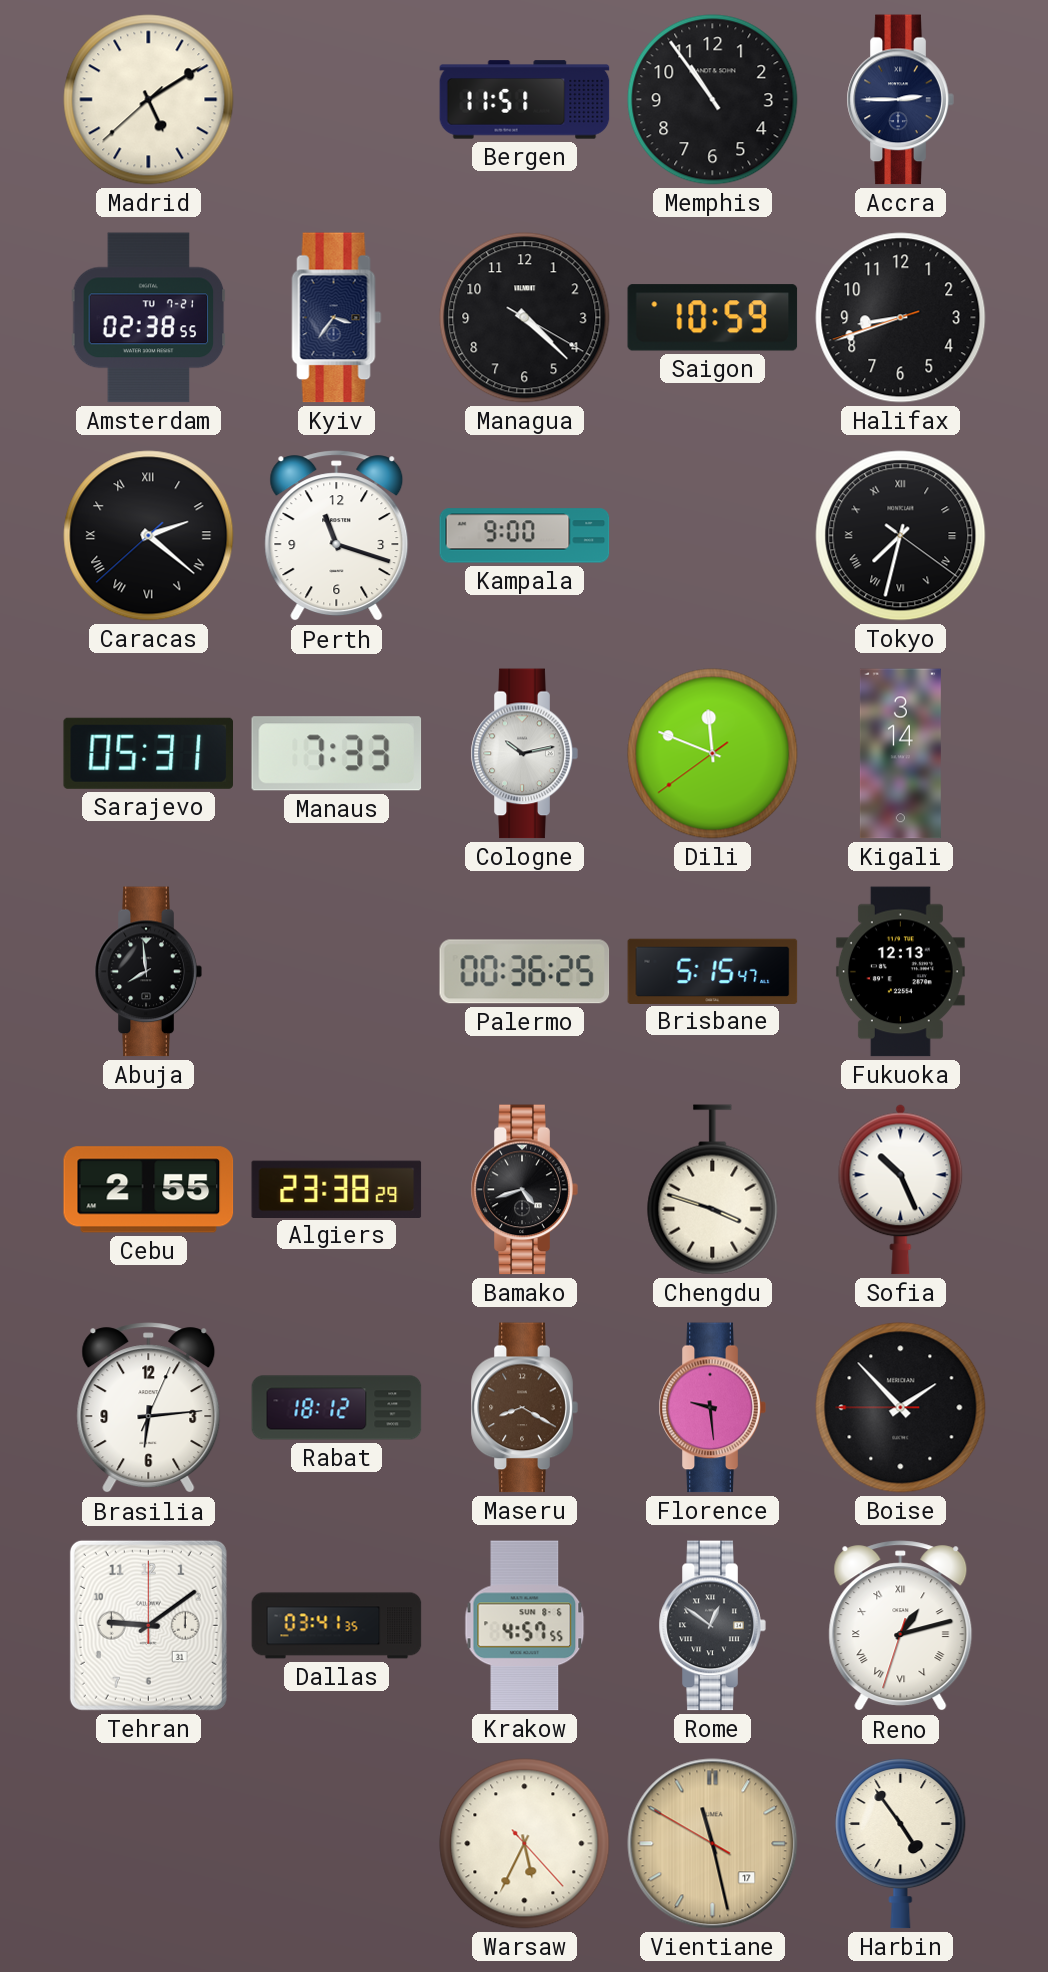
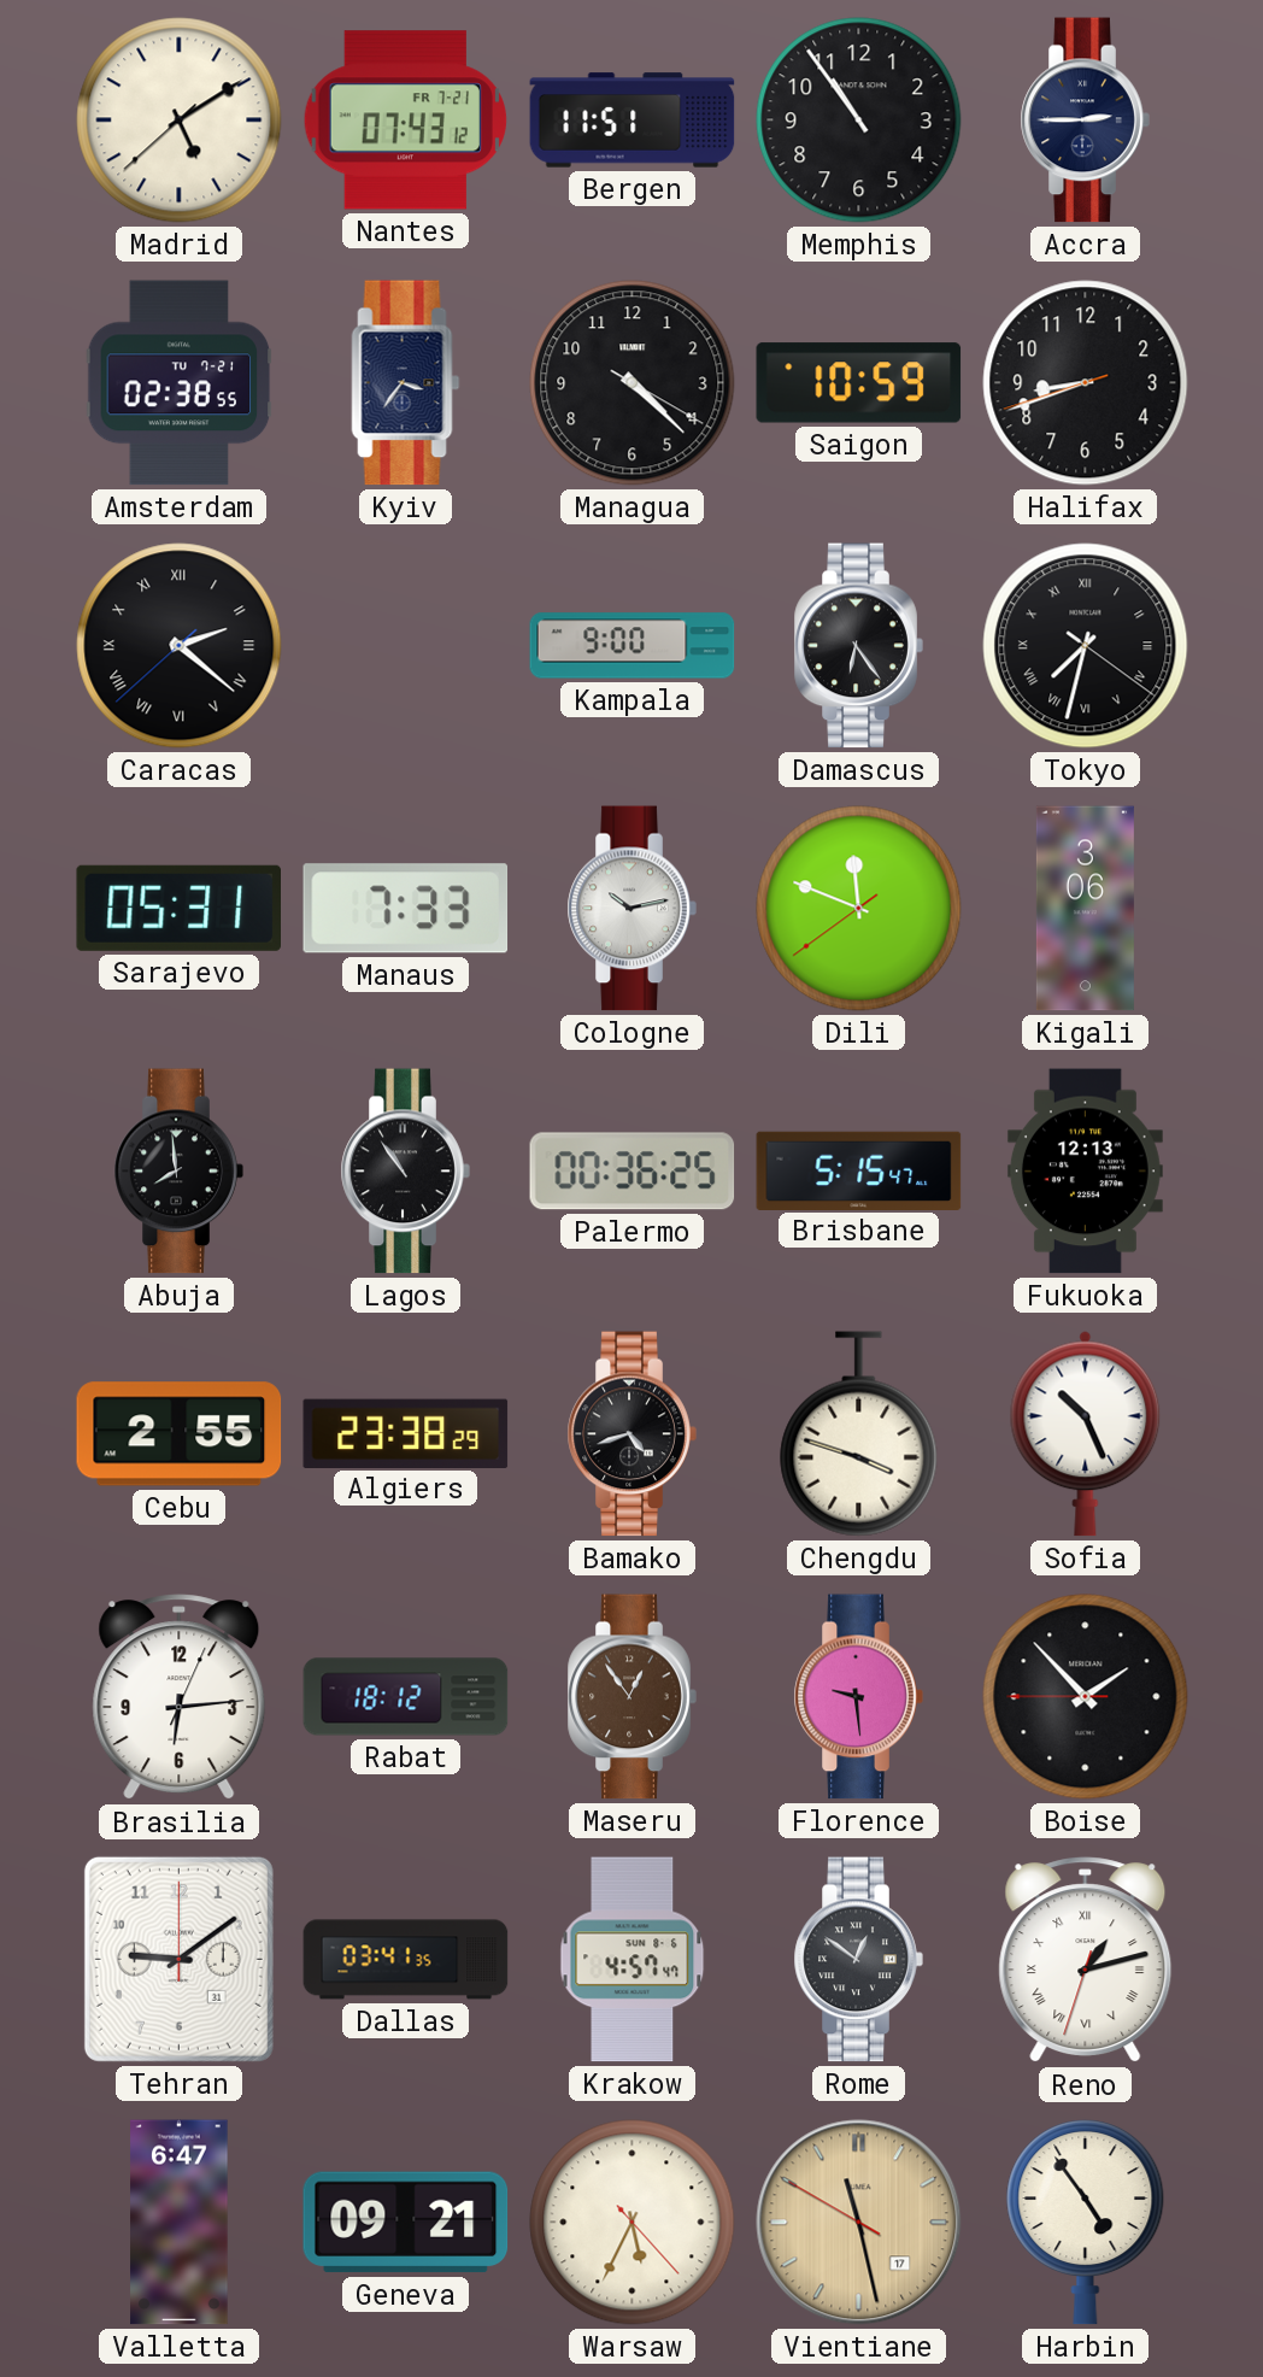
Nantes: none -> 07:43 (405, 121)
Perth: 11:18 -> none (337, 536)
Damascus: none -> 6:24 (858, 646)
Kigali: 3:14 -> 3:06 (1085, 909)
Lagos: none -> 10:54 (405, 1172)
Maseru: 8:20 -> 12:54 (631, 1697)
Krakow: 4:57:55 -> 4:57:47 (633, 1960)
Valletta: none -> 6:47 (180, 2223)
Geneva: none -> 09:21 (406, 2223)
